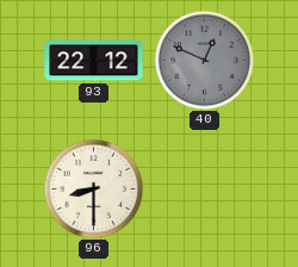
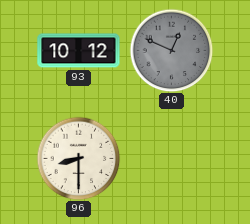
93: 22:12 -> 10:12 (79, 51)
